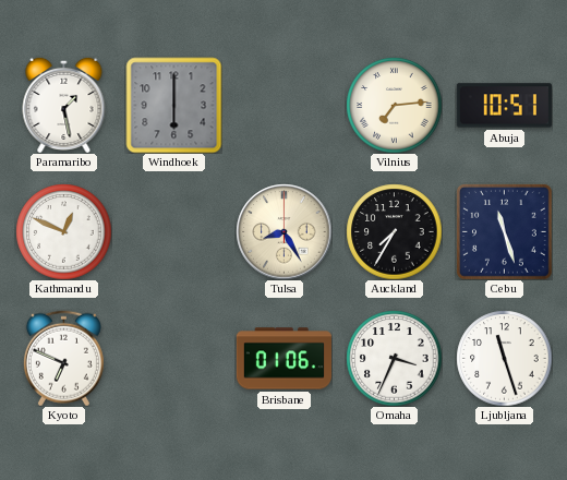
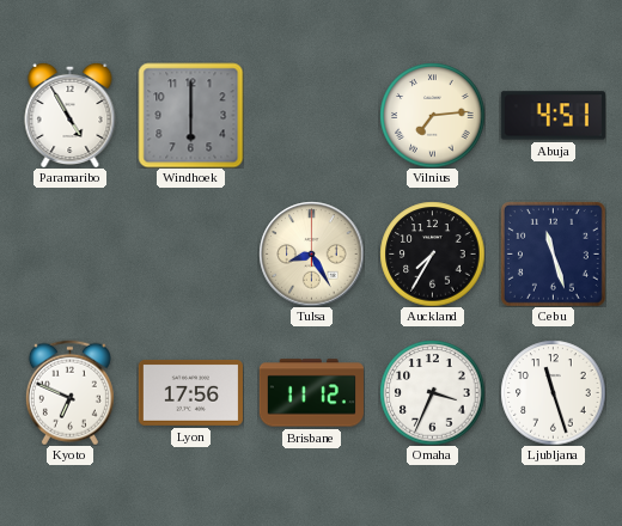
Paramaribo: 1:28 -> 4:55 (71, 115)
Abuja: 10:51 -> 4:51 (553, 116)
Kathmandu: 12:49 -> none (63, 231)
Lyon: none -> 17:56 (190, 392)
Brisbane: 01:06 -> 11:12 (311, 393)
